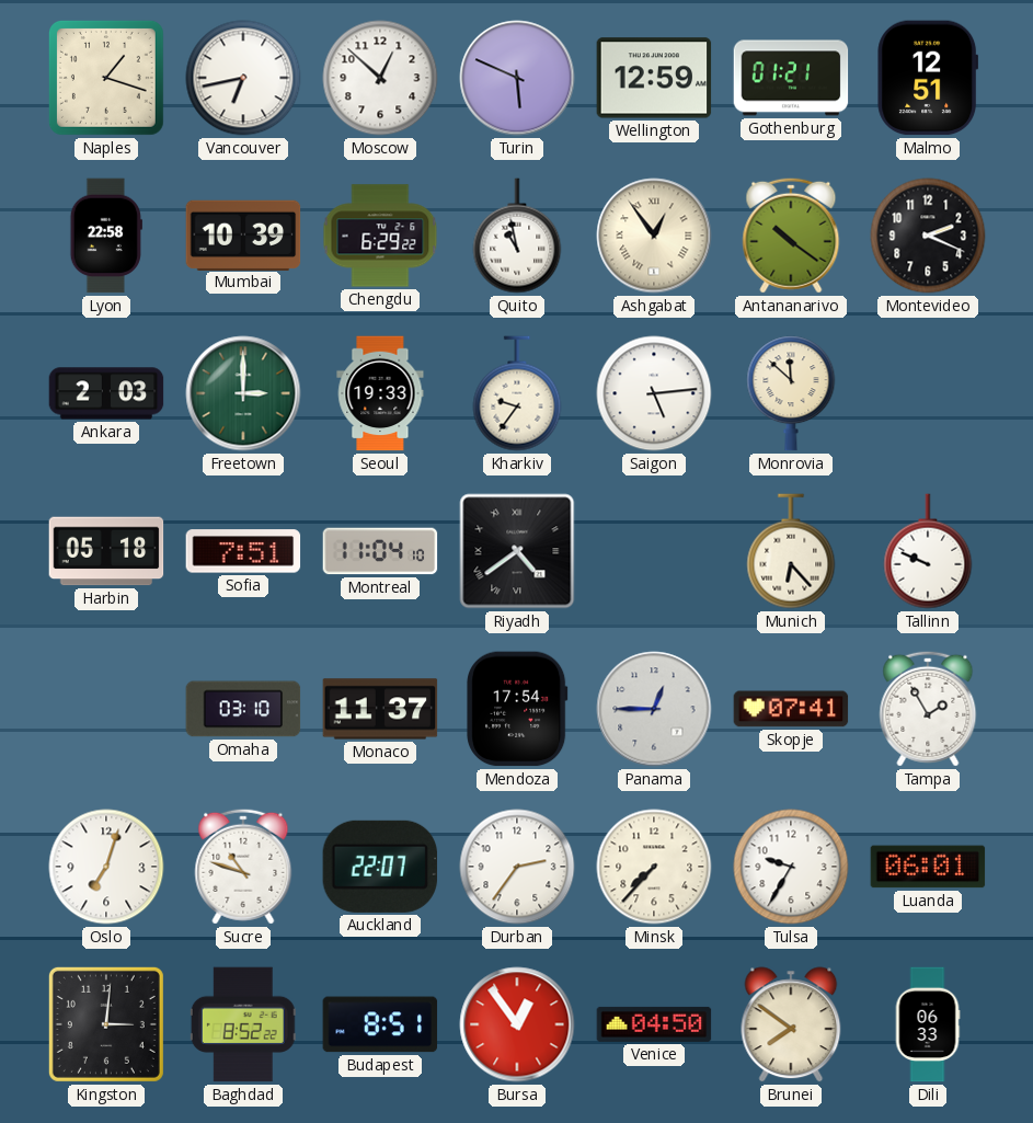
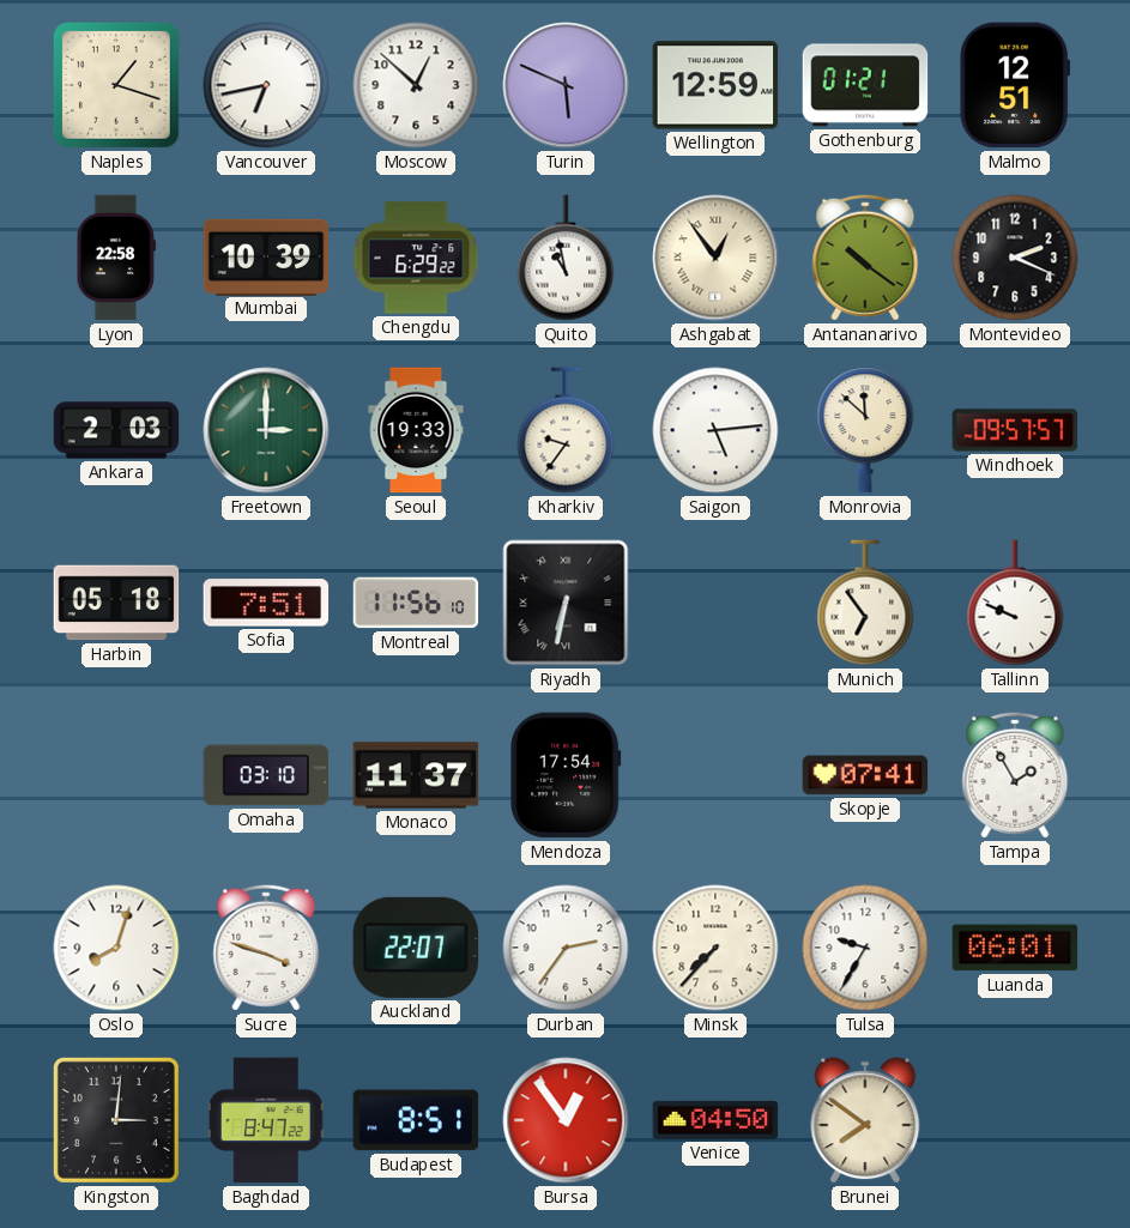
Windhoek: none -> 09:57 (1015, 430)
Montreal: 11:04 -> 11:56 (416, 603)
Riyadh: 4:39 -> 6:32 (566, 603)
Munich: 6:23 -> 6:54 (865, 603)
Panama: 12:45 -> none (654, 709)
Oslo: 7:03 -> 8:03 (116, 948)
Sucre: 10:48 -> 3:48 (266, 948)
Baghdad: 8:52 -> 8:47 (266, 1120)
Dili: 06:33 -> none (928, 1024)
